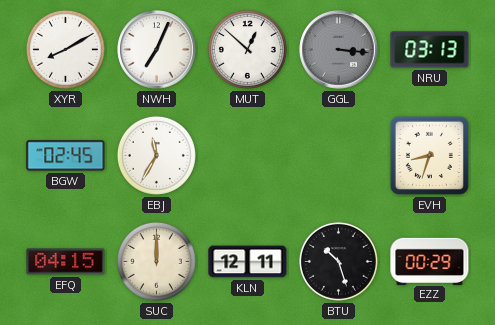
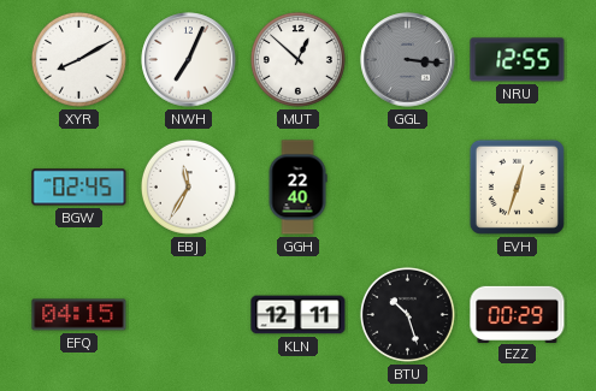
NRU: 03:13 -> 12:55 (518, 60)
GGH: none -> 22:40 (297, 188)
EVH: 8:33 -> 12:33 (517, 186)
SUC: 12:00 -> none (156, 261)
